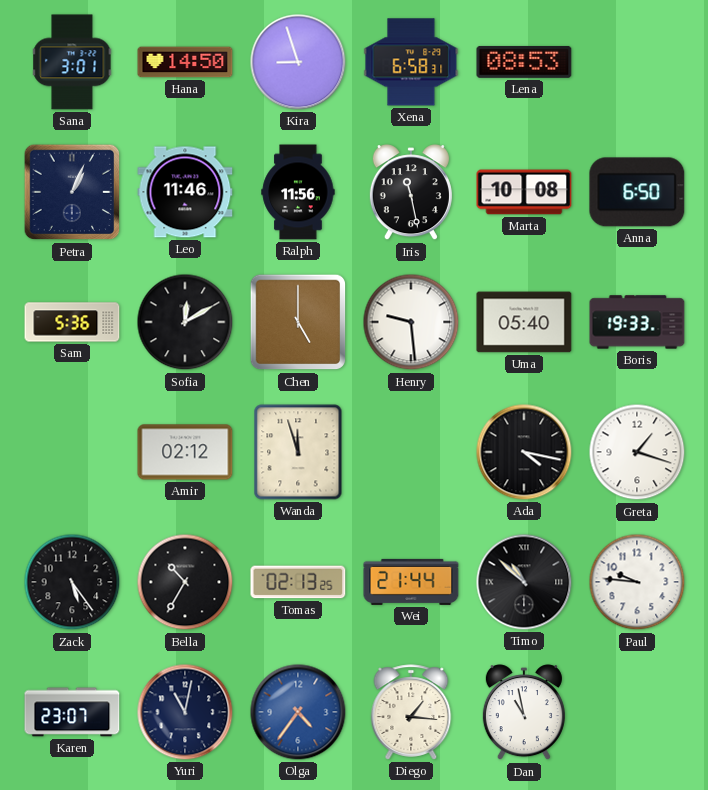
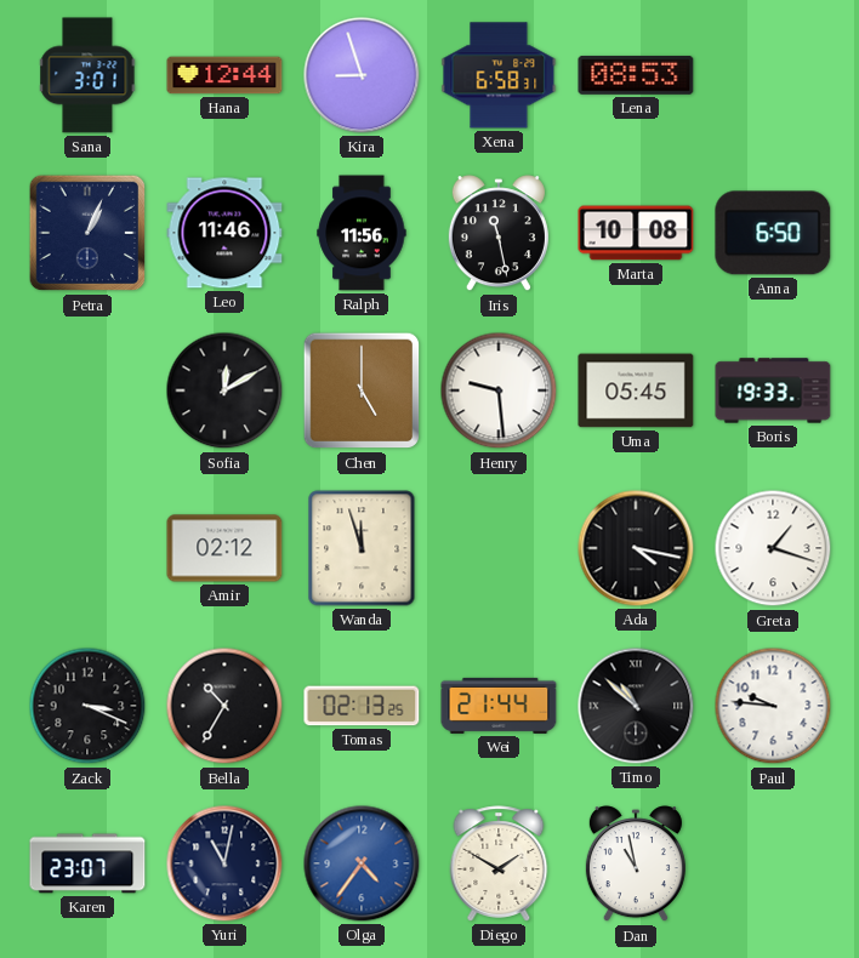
Hana: 14:50 -> 12:44 (224, 75)
Sam: 5:36 -> none (72, 322)
Uma: 05:40 -> 05:45 (636, 390)
Zack: 5:24 -> 3:19 (87, 706)
Diego: 1:16 -> 1:50 (499, 863)
